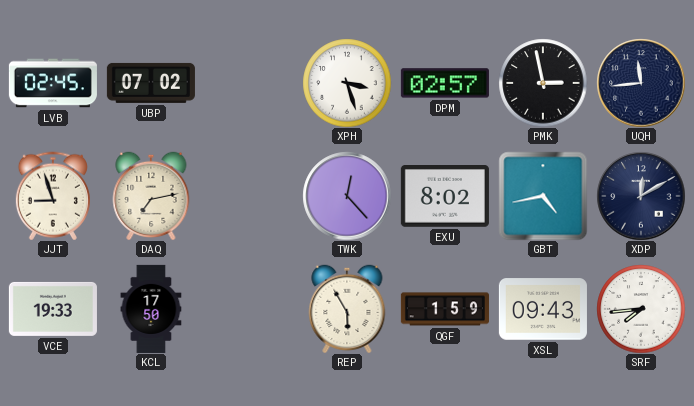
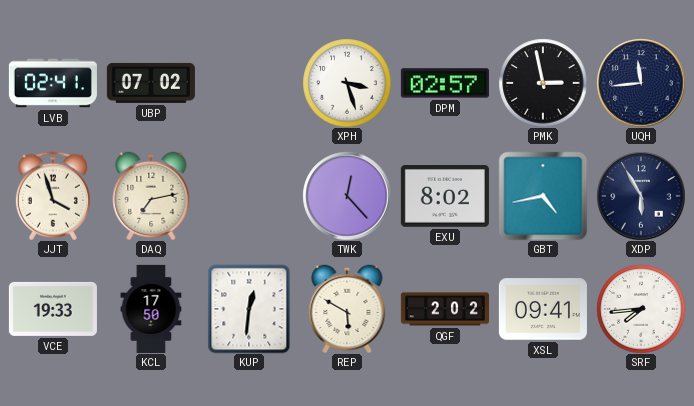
LVB: 02:45 -> 02:41 (53, 83)
JJT: 8:57 -> 3:57 (53, 196)
XDP: 12:10 -> 5:55 (641, 196)
KUP: none -> 12:31 (249, 309)
REP: 5:55 -> 5:50 (347, 309)
QGF: 1:59 -> 2:02 (445, 309)
XSL: 09:43 -> 09:41 (543, 309)
